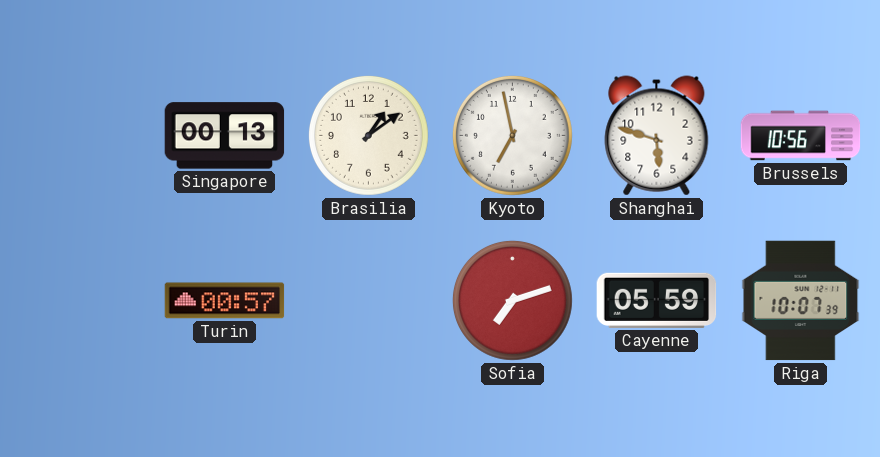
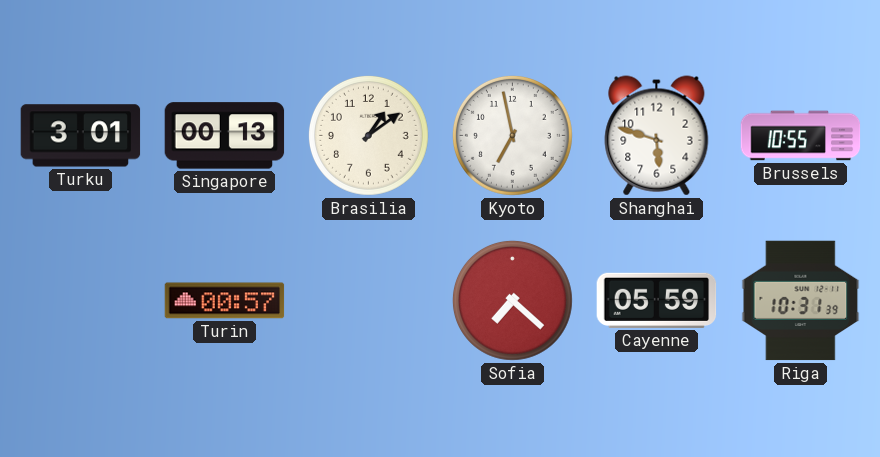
Turku: none -> 3:01 (81, 136)
Brussels: 10:56 -> 10:55 (801, 136)
Sofia: 7:12 -> 7:22 (512, 300)
Riga: 10:07 -> 10:31 (801, 301)
